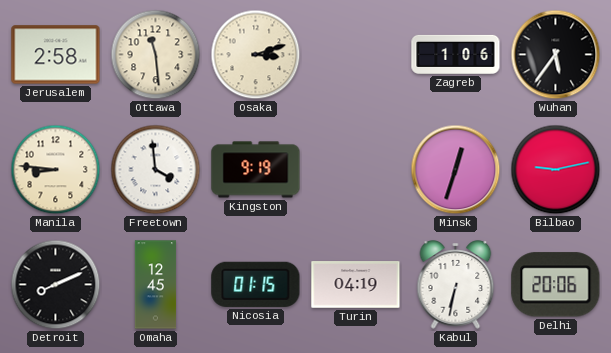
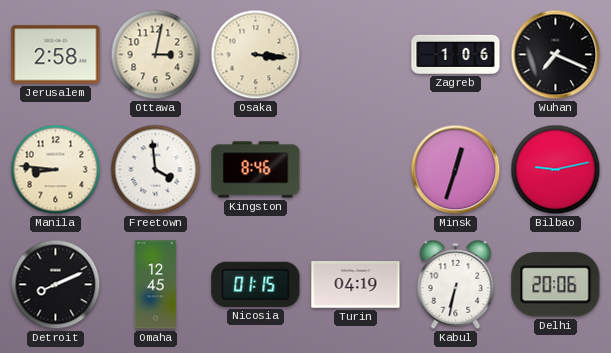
Ottawa: 11:29 -> 3:02 (156, 55)
Osaka: 3:12 -> 3:16 (256, 55)
Wuhan: 5:36 -> 7:19 (556, 55)
Kingston: 9:19 -> 8:46 (256, 170)
